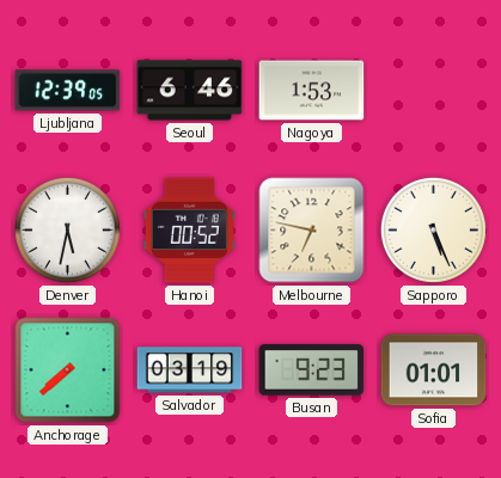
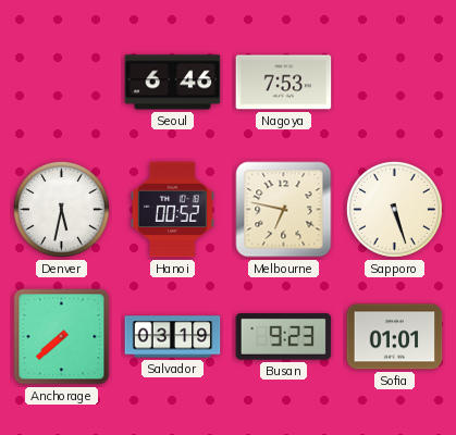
Ljubljana: 12:39 -> none (68, 91)
Nagoya: 1:53 -> 7:53 (284, 83)
Sapporo: 5:26 -> 5:27 (394, 209)
